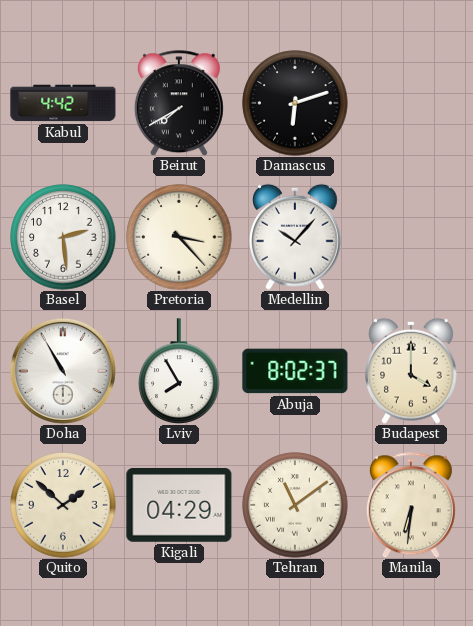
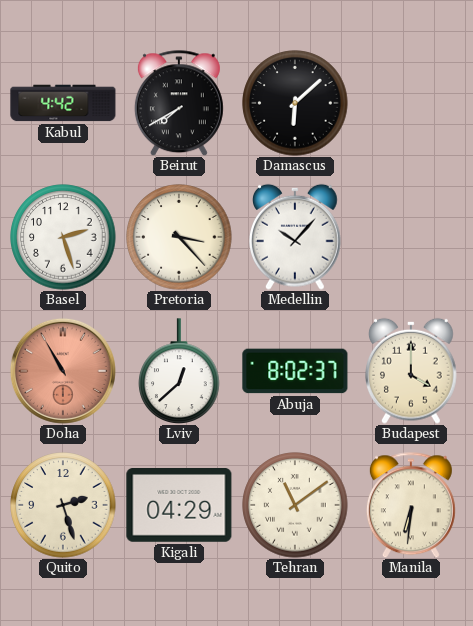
Damascus: 6:12 -> 6:08 (295, 103)
Basel: 2:29 -> 2:27 (63, 237)
Doha dial: white -> salmon (63, 371)
Lviv: 7:55 -> 12:38 (179, 371)
Quito: 1:52 -> 2:27 (63, 505)
